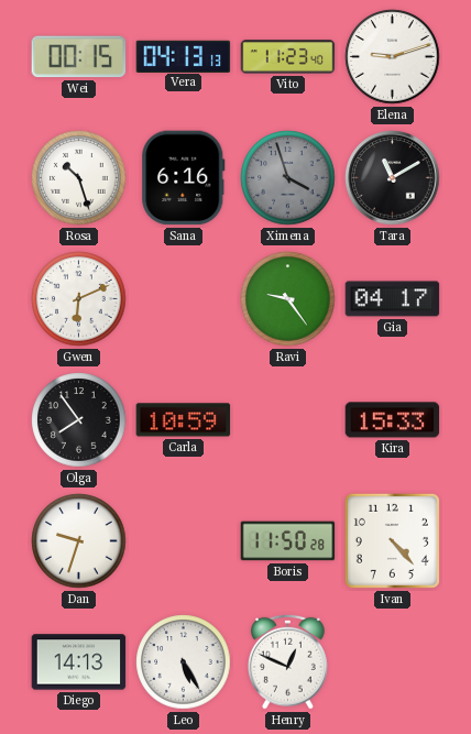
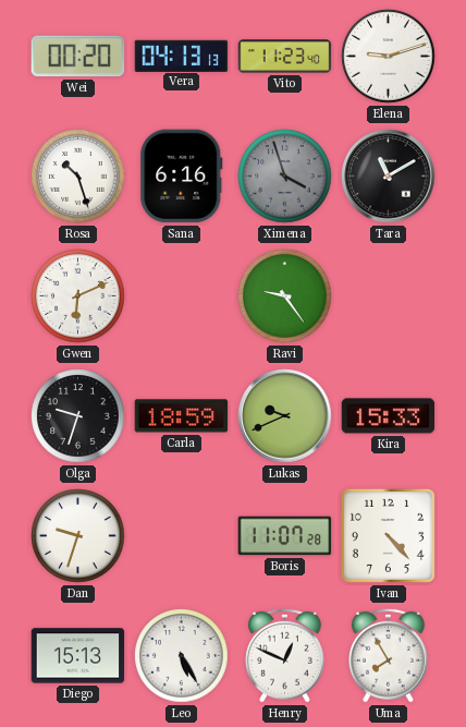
Wei: 00:15 -> 00:20 (78, 57)
Gia: 04:17 -> none (393, 299)
Olga: 7:54 -> 9:33 (78, 416)
Carla: 10:59 -> 18:59 (182, 416)
Lukas: none -> 9:41 (285, 416)
Boris: 11:50 -> 11:07 (285, 536)
Diego: 14:13 -> 15:13 (78, 656)
Uma: none -> 7:55 (389, 655)
